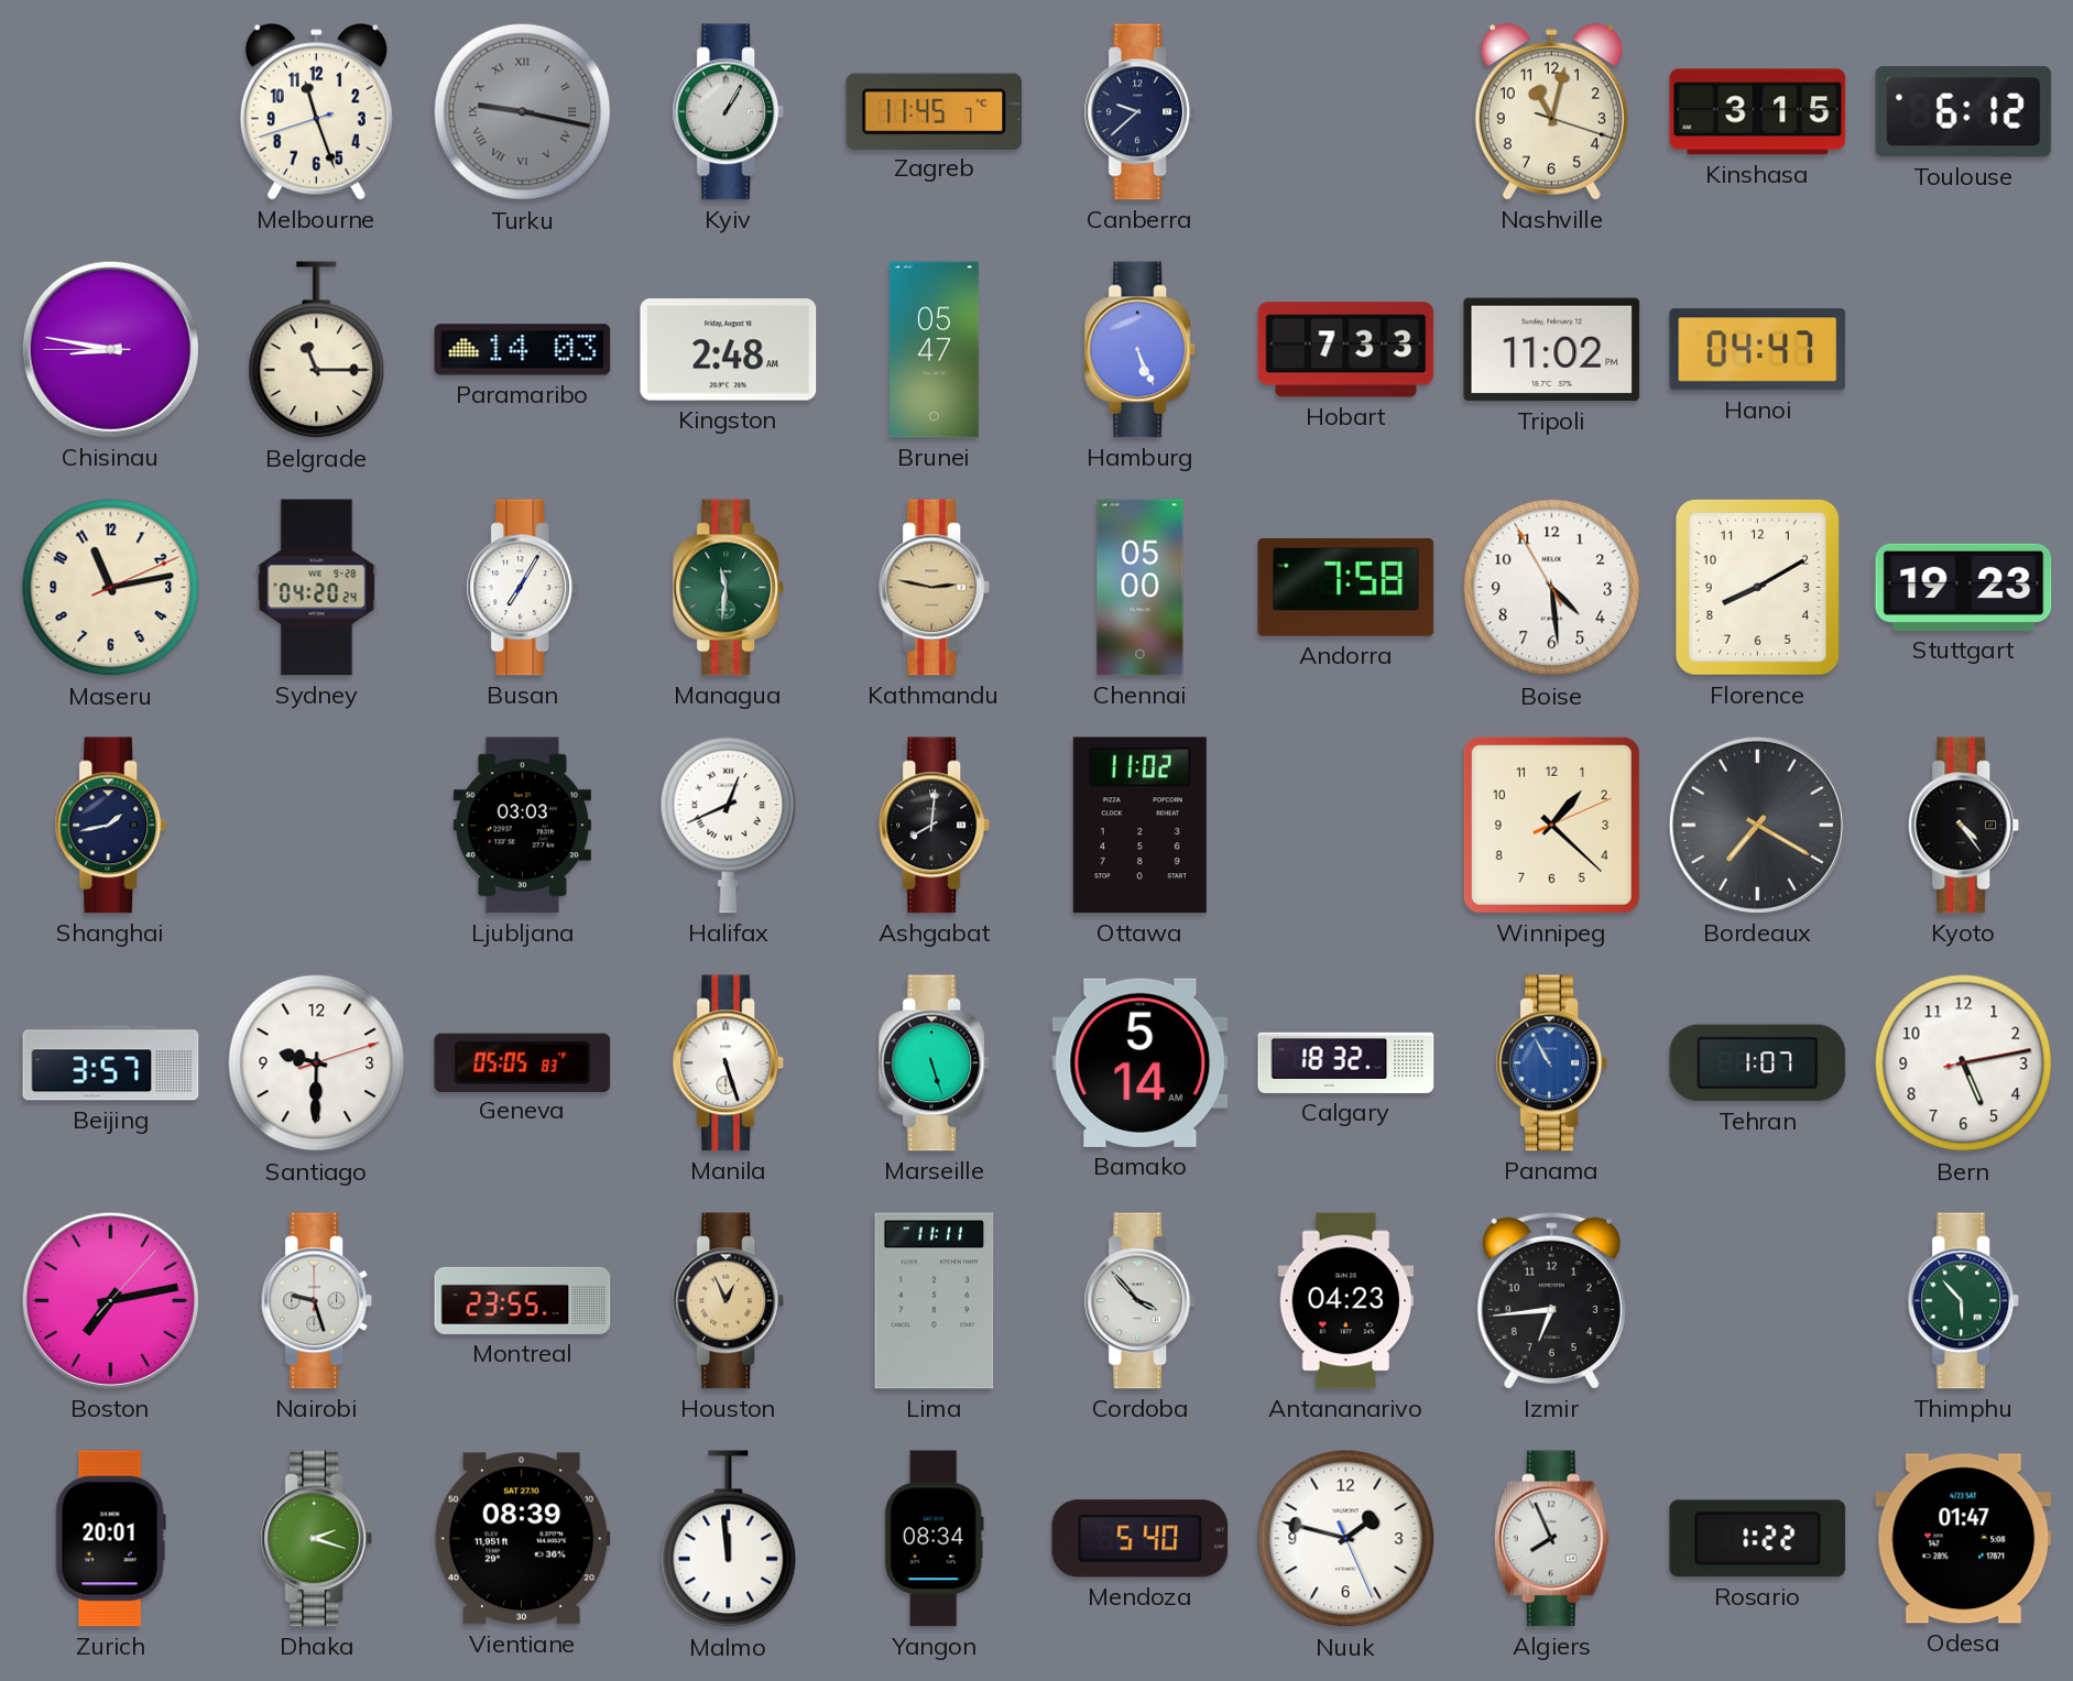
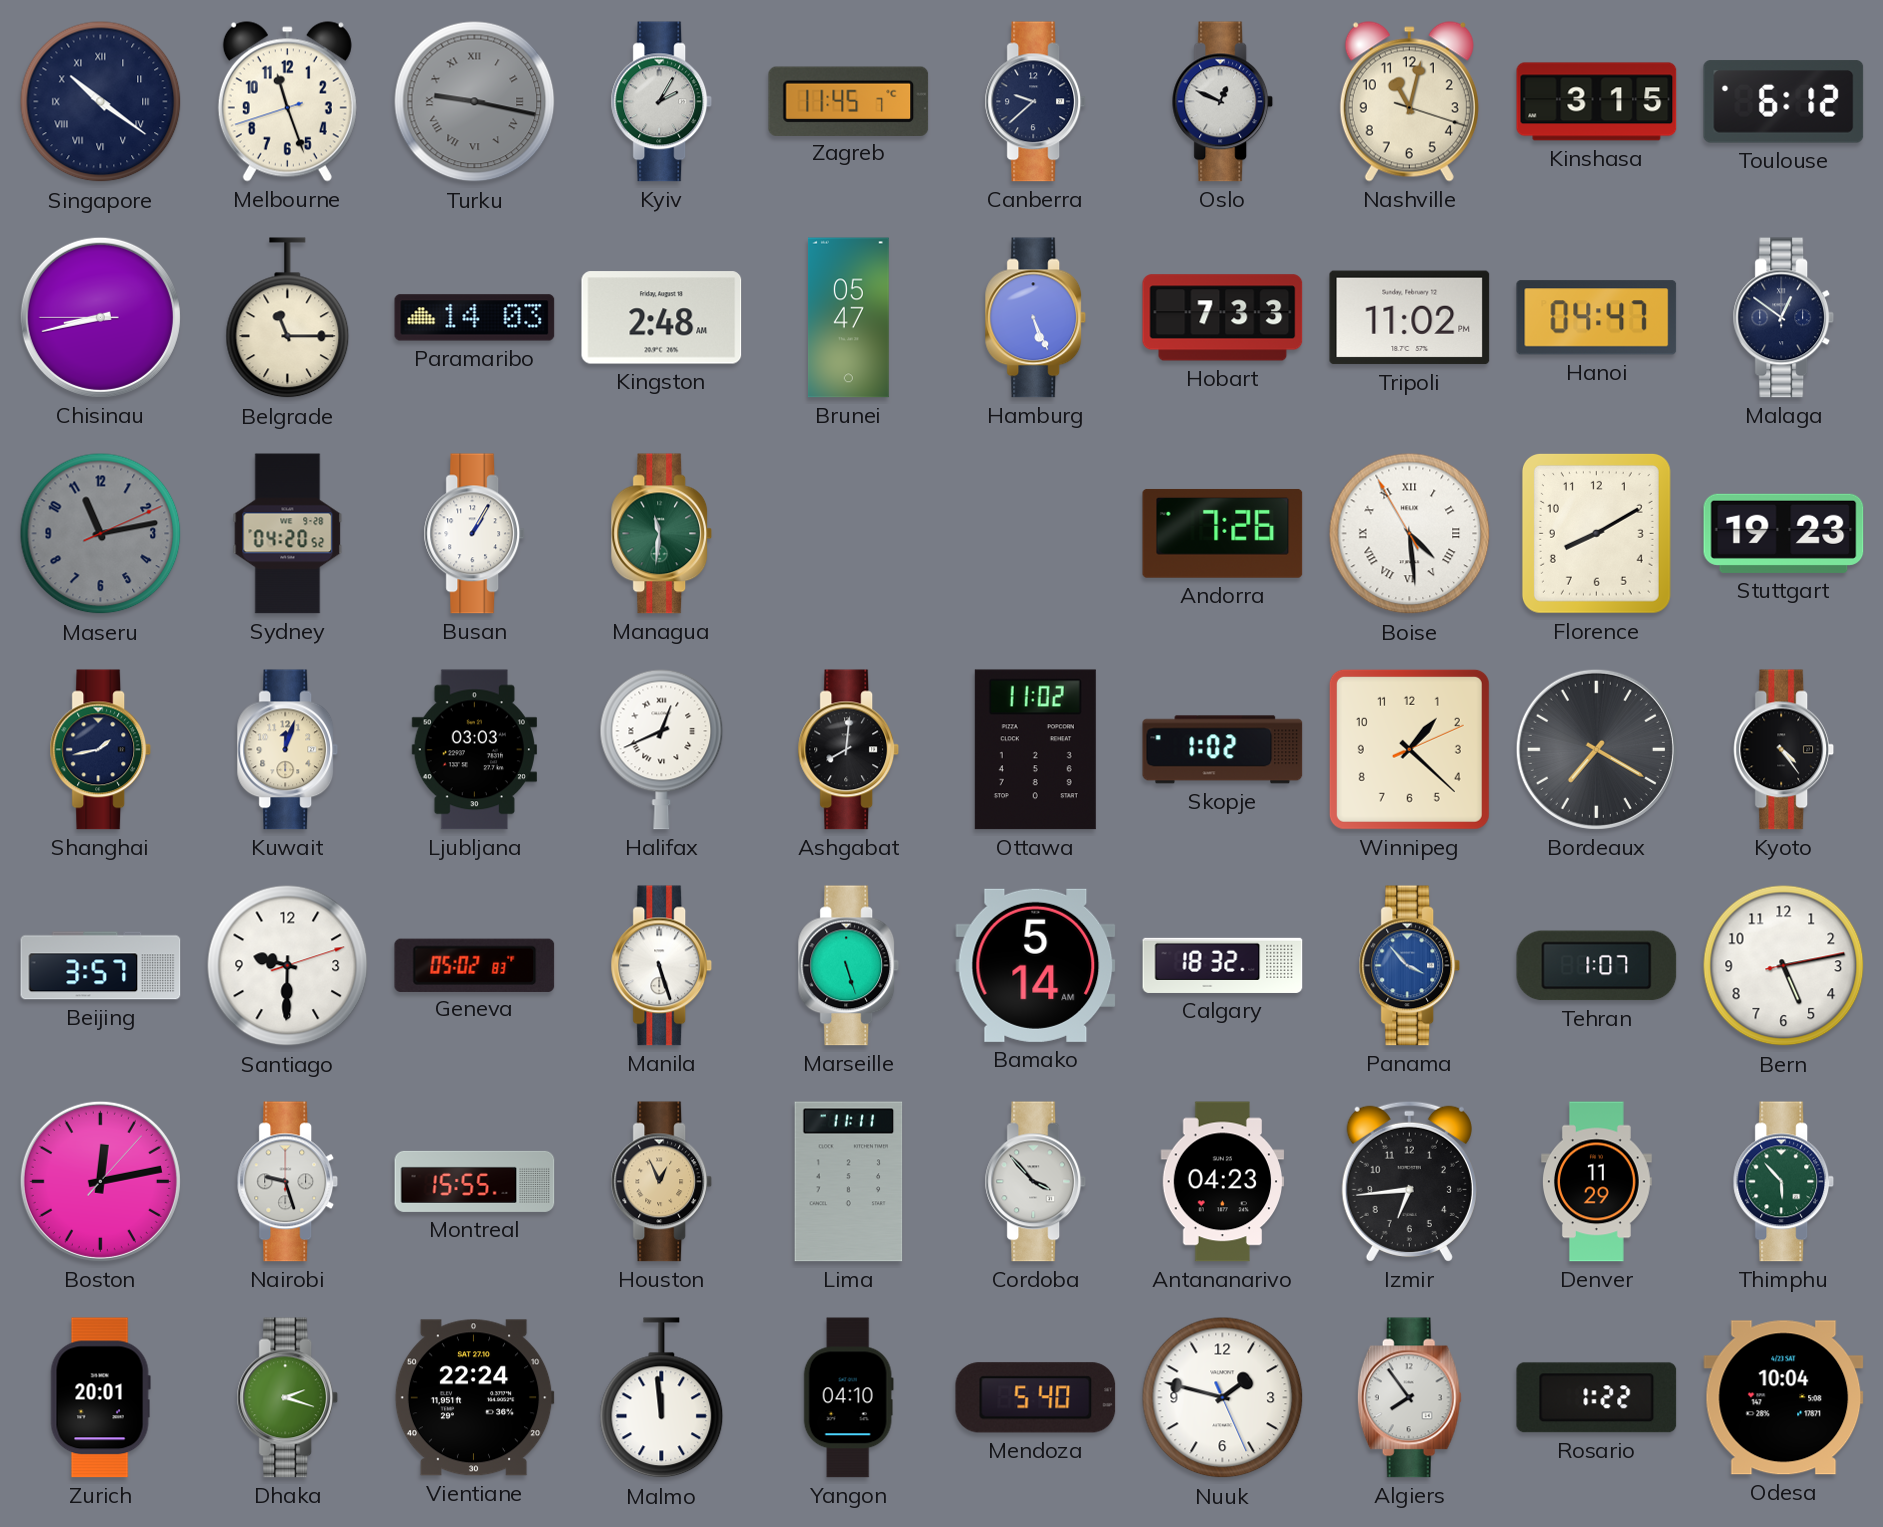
Singapore: none -> 10:21 (101, 102)
Kyiv: 1:05 -> 2:05 (662, 102)
Oslo: none -> 12:49 (1223, 102)
Chisinau: 8:46 -> 8:42 (100, 317)
Malaga: none -> 12:51 (1784, 318)
Maseru dial: cream -> grey (101, 534)
Sydney: 04:20:24 -> 04:20:52 (288, 534)
Busan: 7:05 -> 1:05 (475, 534)
Kathmandu: 2:47 -> none (935, 588)
Chennai: 05:00 -> none (1141, 588)
Andorra: 7:58 -> 7:26 (1223, 534)
Boise numerals: Arabic -> Roman (1410, 534)
Kuwait: none -> 12:03 (288, 750)
Skopje: none -> 1:02 (1223, 750)
Geneva: 05:05 -> 05:02 (475, 965)
Panama: 10:55 -> 3:53 (1410, 966)
Boston: 7:13 -> 12:13 (100, 1181)
Montreal: 23:55 -> 15:55 (475, 1181)
Denver: none -> 11:29 (1597, 1182)
Vientiane: 08:39 -> 22:24 (474, 1398)
Yangon: 08:34 -> 04:10 (848, 1398)
Algiers: 7:56 -> 7:54 (1409, 1398)
Odesa: 01:47 -> 10:04 (1784, 1398)
